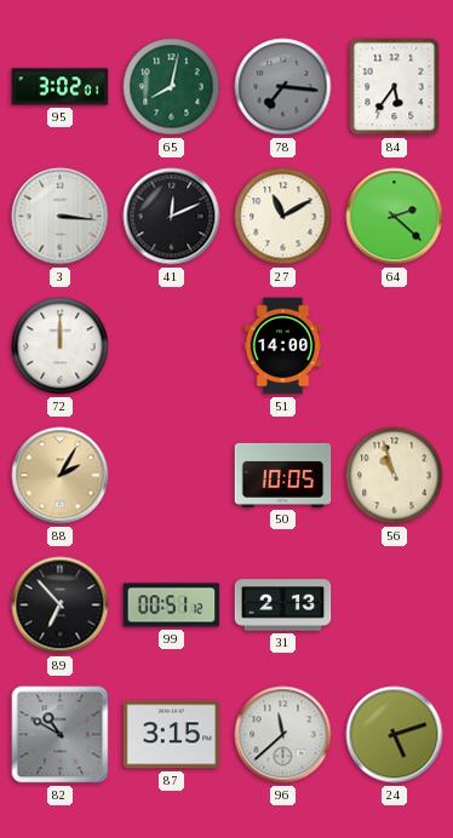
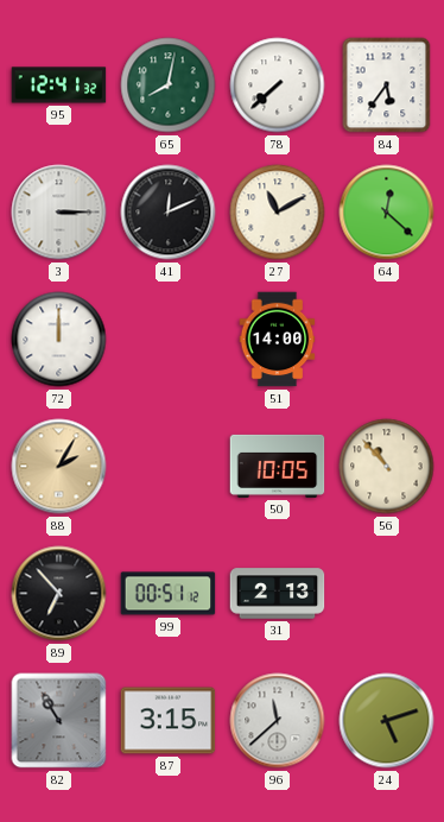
95: 3:02 -> 12:41 (59, 86)
78: 7:16 -> 7:38 (278, 86)
78 dial: grey -> white (278, 86)
3: 3:16 -> 3:15 (59, 213)
64: 2:22 -> 12:22 (387, 213)
56: 10:57 -> 10:53 (387, 467)
82: 10:50 -> 10:55 (59, 721)
